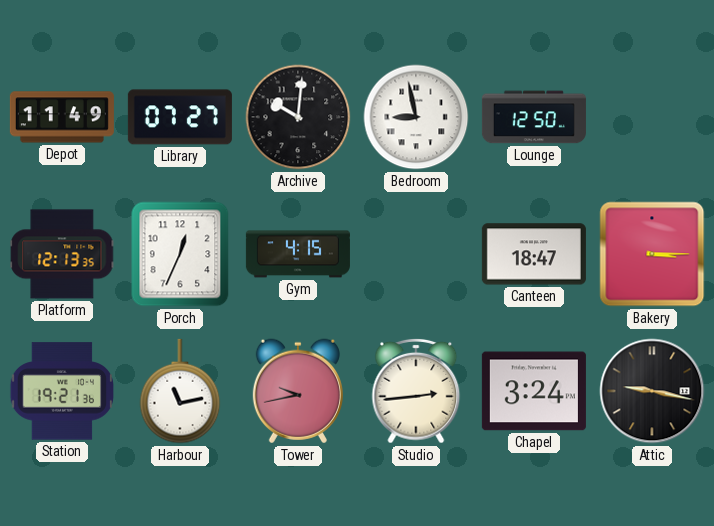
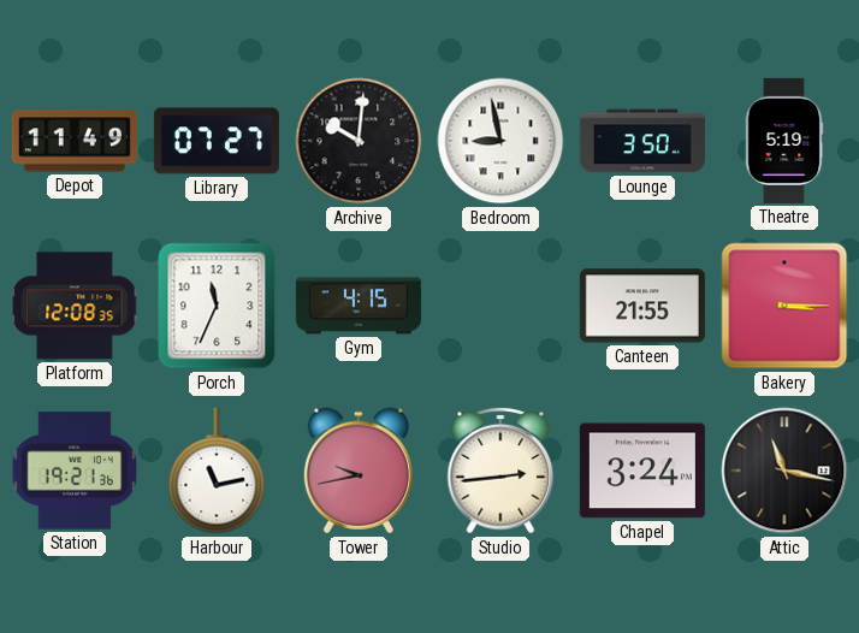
Lounge: 12:50 -> 3:50 (642, 141)
Theatre: none -> 5:19 (784, 141)
Platform: 12:13 -> 12:08 (75, 306)
Porch: 12:34 -> 11:34 (217, 306)
Canteen: 18:47 -> 21:55 (642, 306)
Attic: 9:17 -> 11:17 (784, 471)
